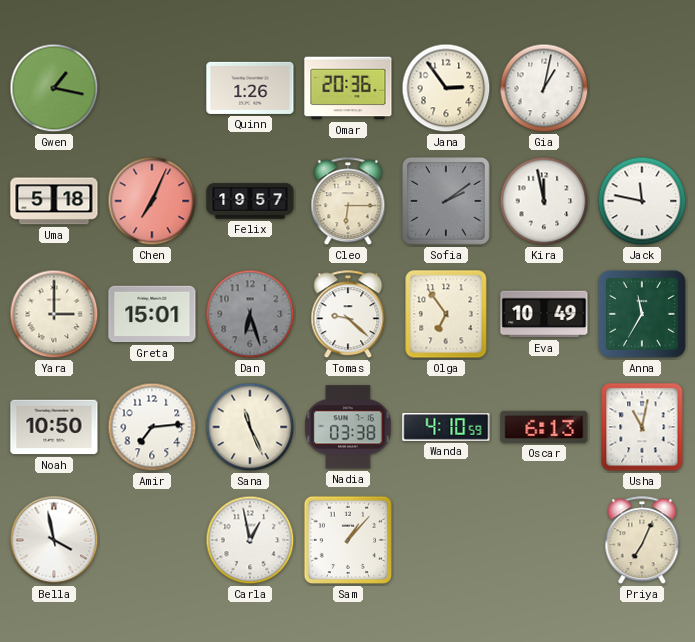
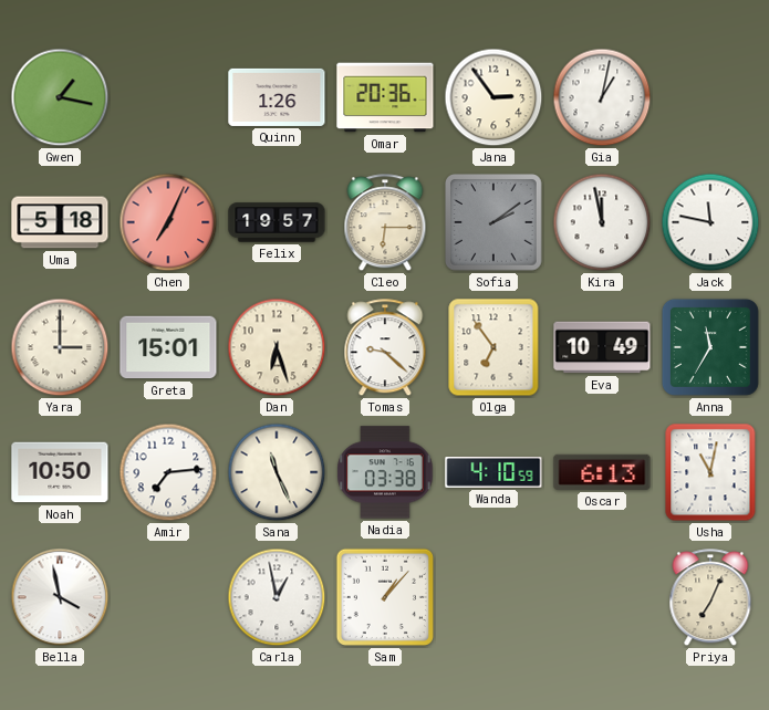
Dan dial: grey -> cream (277, 347)
